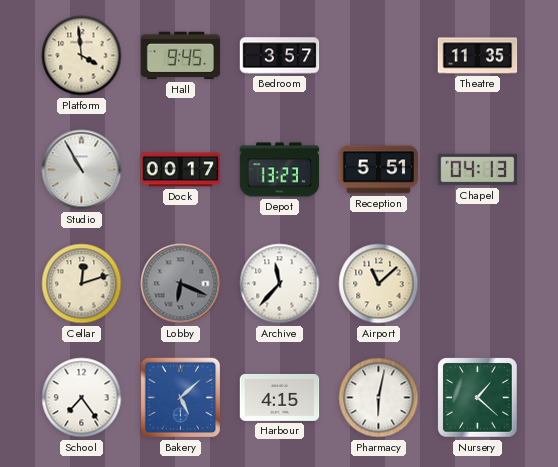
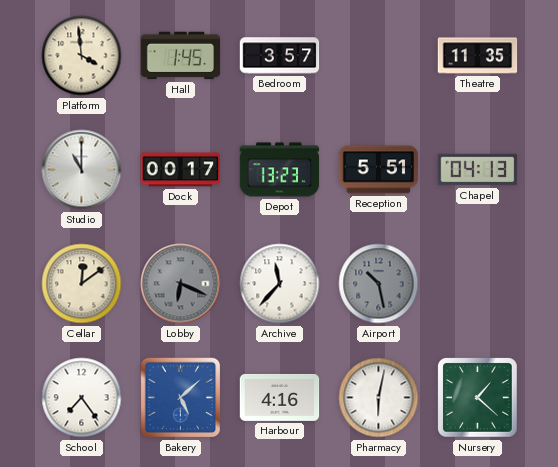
Hall: 9:45 -> 1:45 (181, 56)
Studio: 10:55 -> 11:00 (82, 170)
Cellar: 12:12 -> 12:09 (82, 284)
Airport: 11:08 -> 10:28 (379, 284)
Airport dial: cream -> grey (379, 284)
Harbour: 4:15 -> 4:16 (280, 397)
